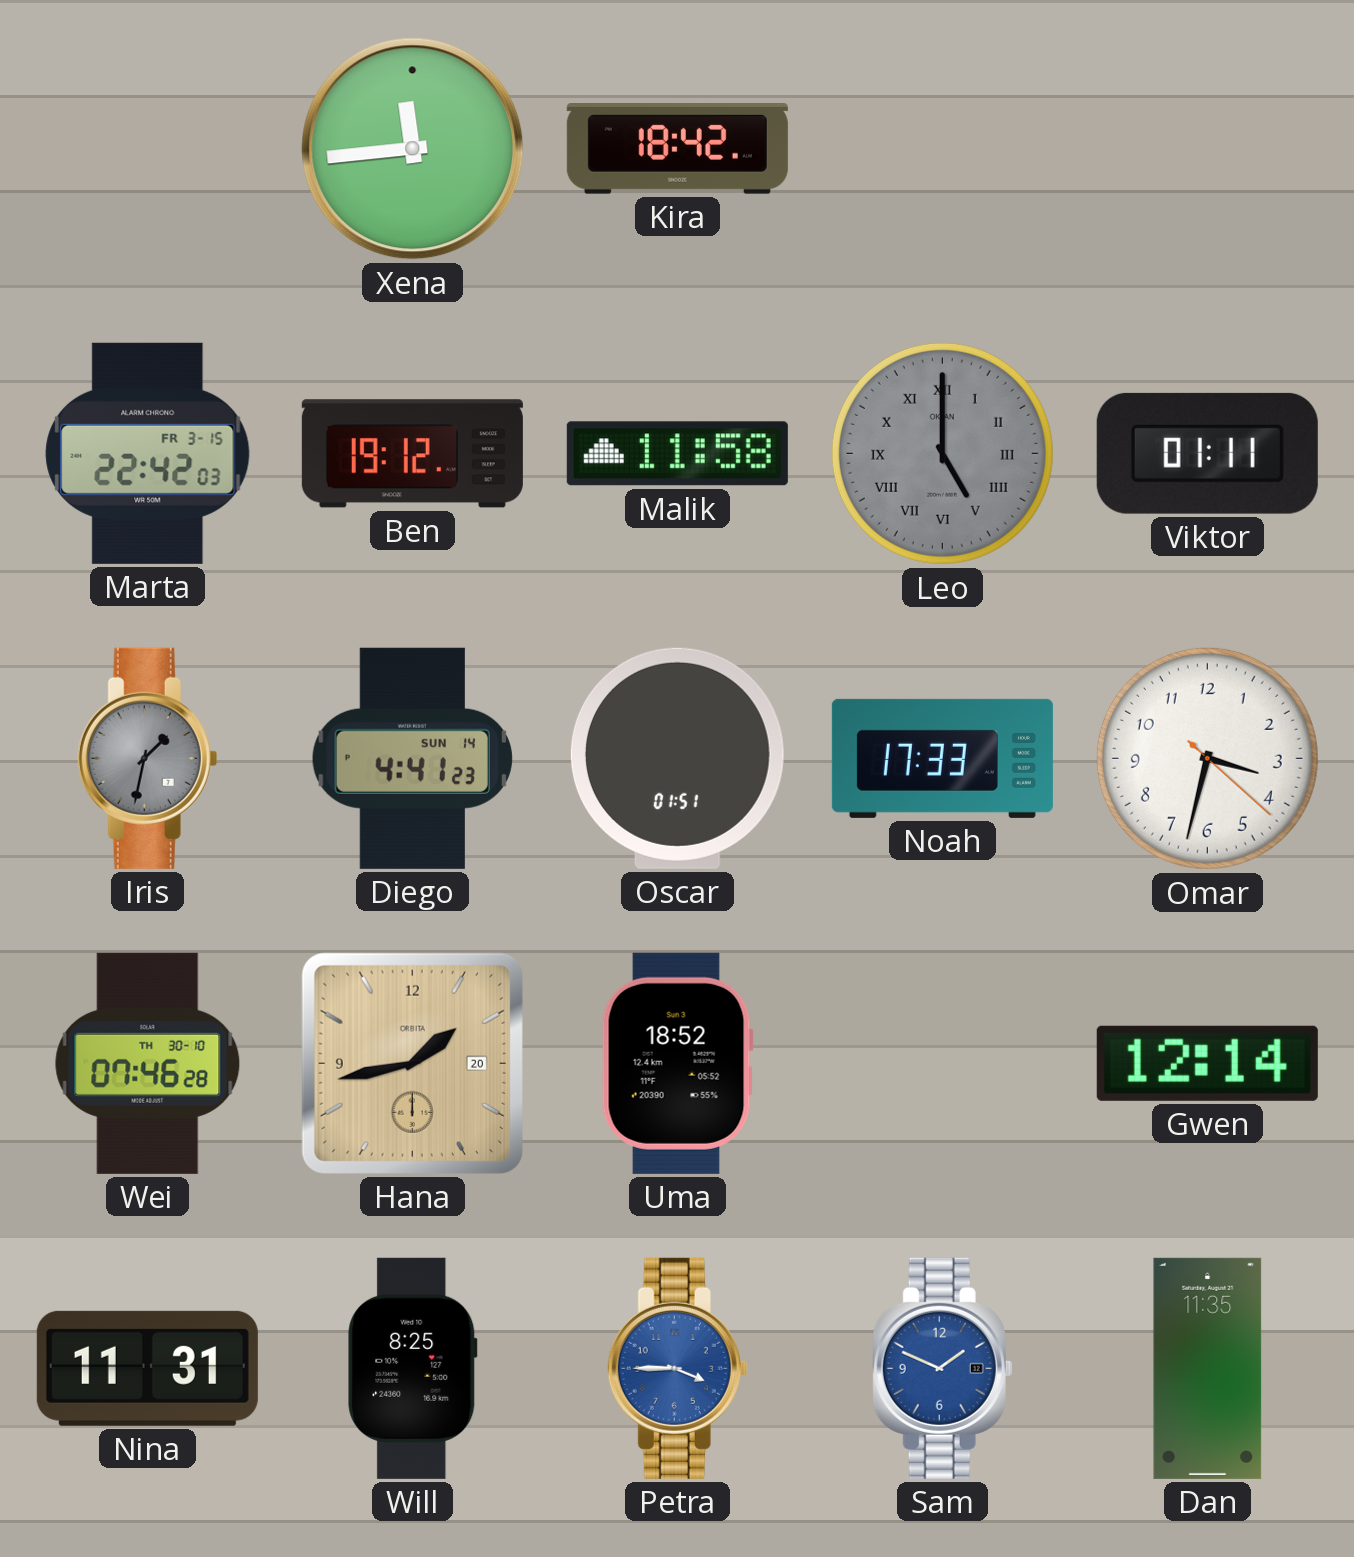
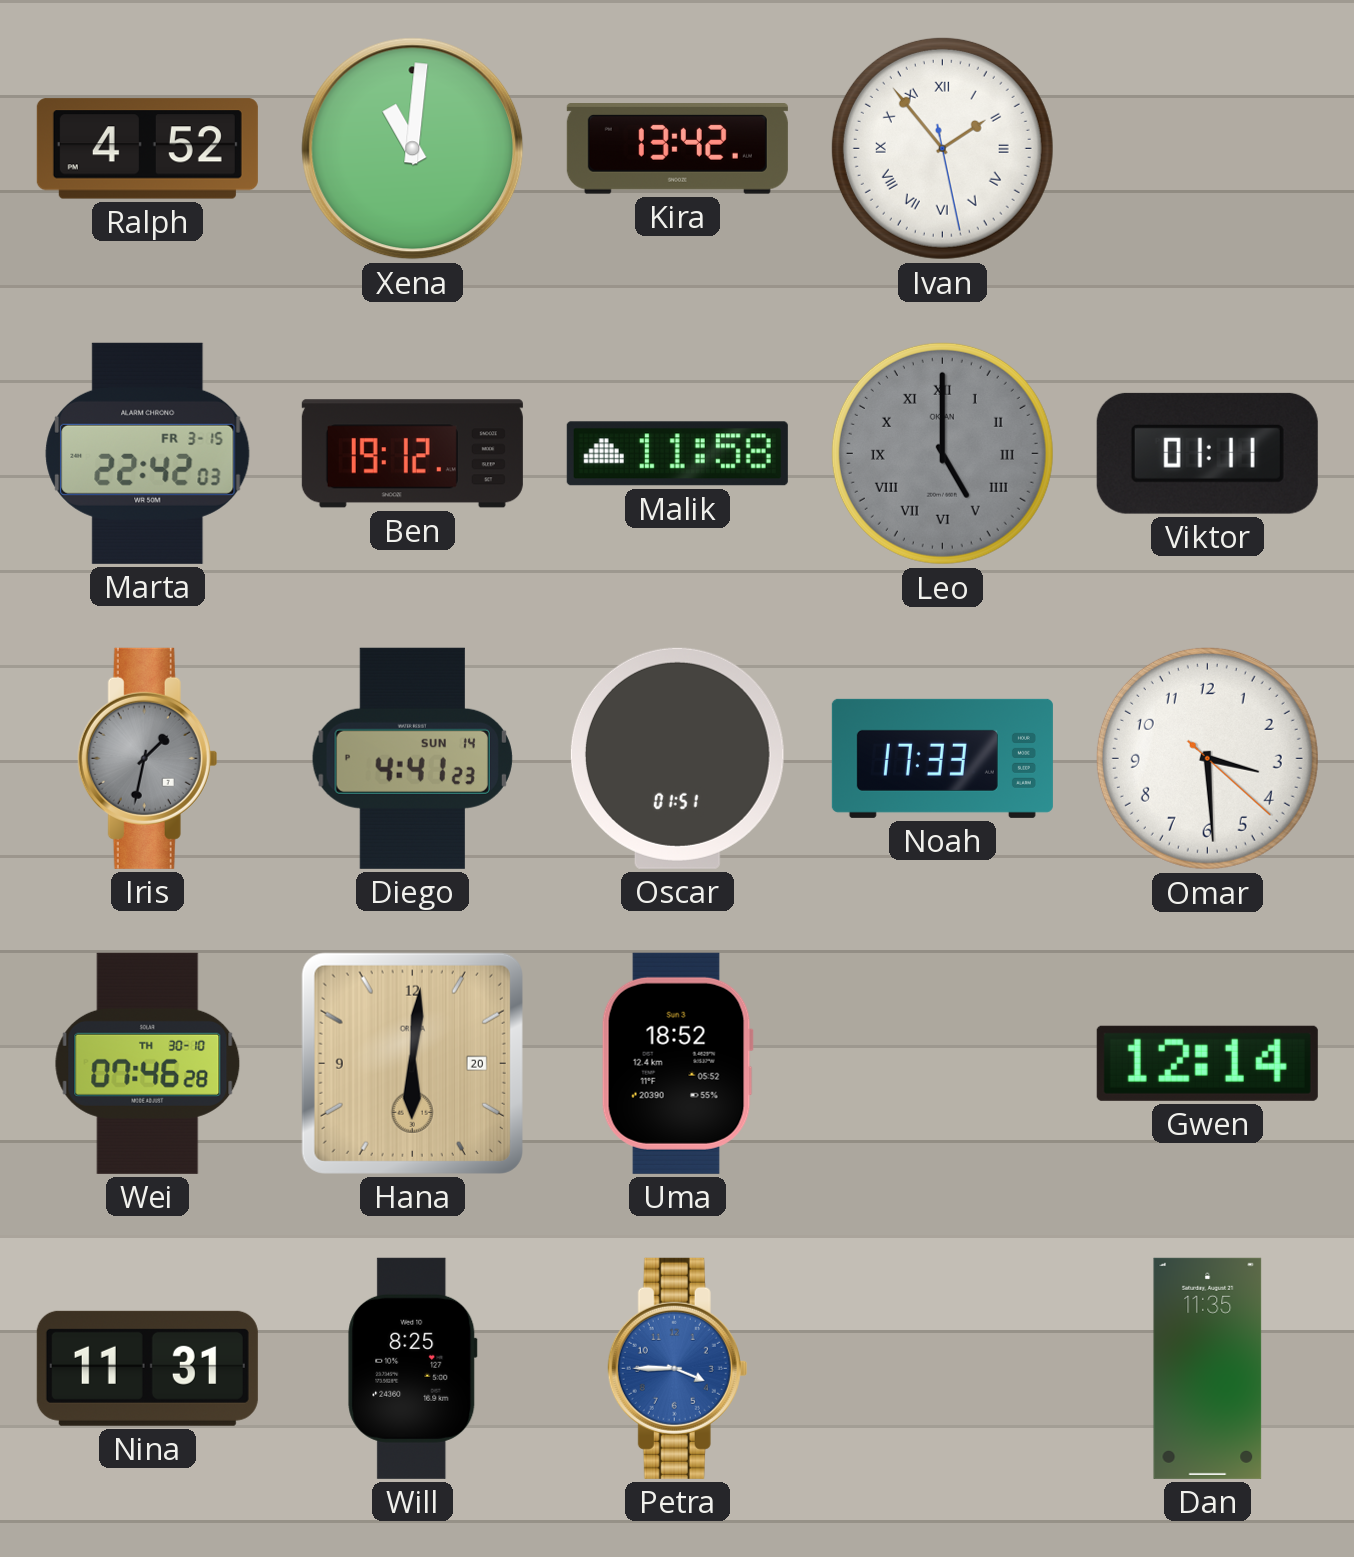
Ralph: none -> 4:52 (147, 149)
Xena: 11:44 -> 11:01 (413, 149)
Kira: 18:42 -> 13:42 (677, 149)
Ivan: none -> 1:53 (942, 148)
Omar: 3:32 -> 3:29 (1207, 758)
Hana: 1:43 -> 6:01 (412, 1063)
Sam: 1:49 -> none (943, 1368)
